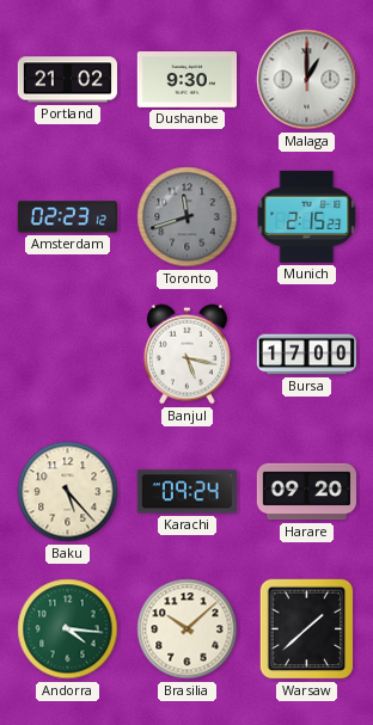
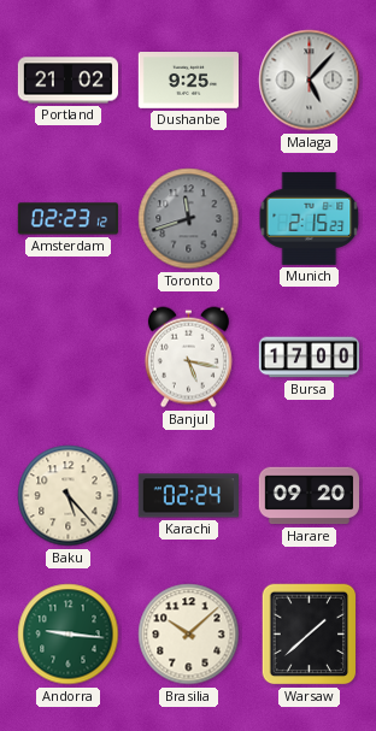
Dushanbe: 9:30 -> 9:25 (188, 81)
Malaga: 1:00 -> 5:07 (310, 81)
Karachi: 09:24 -> 02:24 (188, 496)
Andorra: 4:16 -> 9:16 (69, 635)
